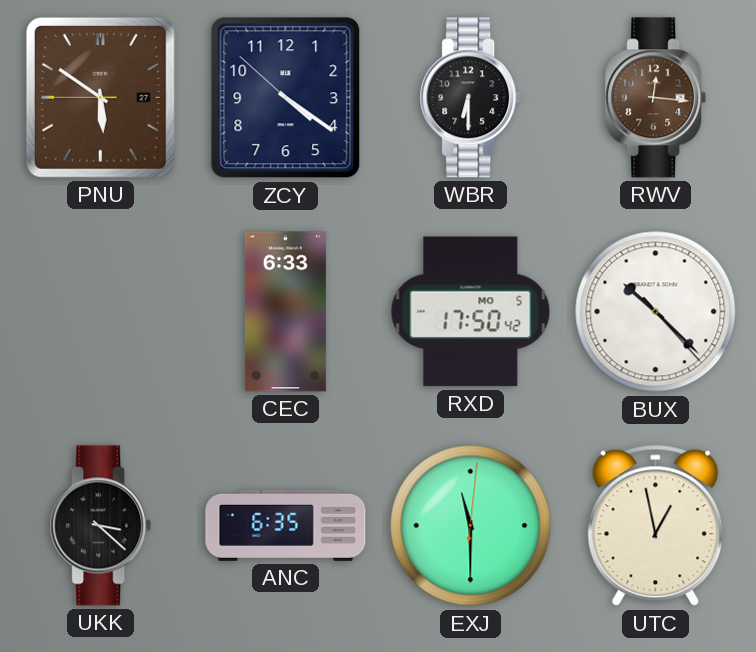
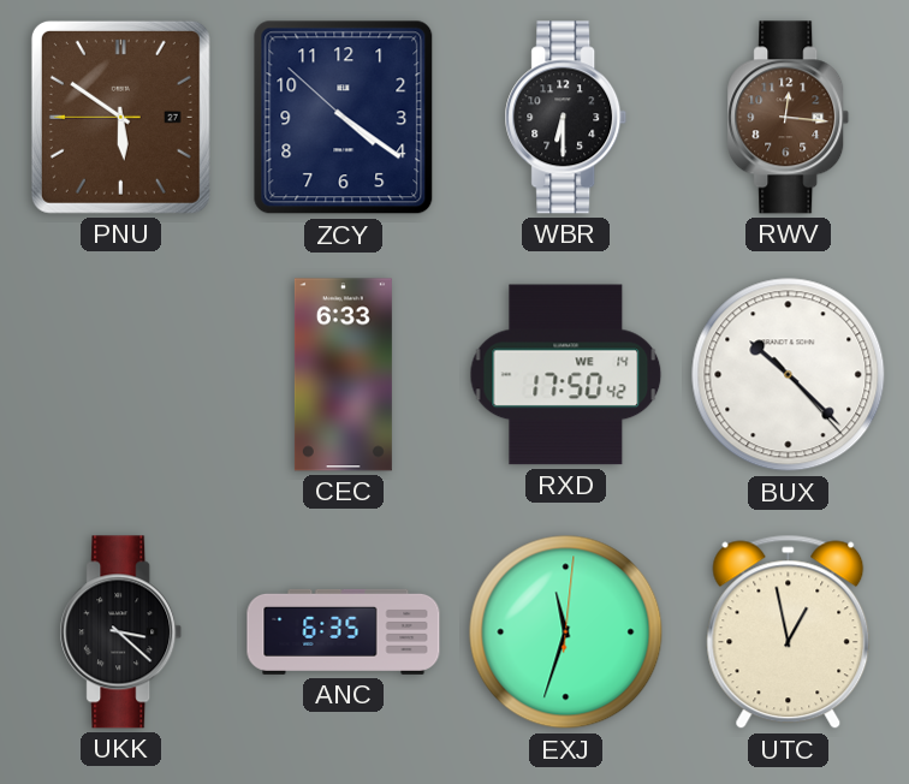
RXD date: MO 5 -> WE 14 (566, 375)
EXJ: 11:30 -> 11:33 (566, 632)
